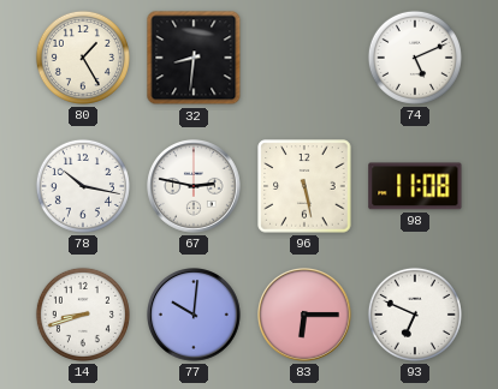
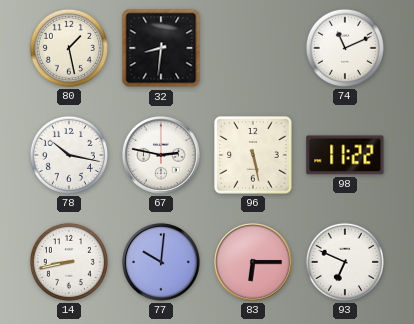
80: 1:25 -> 1:28 (69, 48)
74: 5:11 -> 11:11 (345, 48)
98: 11:08 -> 11:22 (345, 155)
14: 8:42 -> 8:43 (69, 262)
